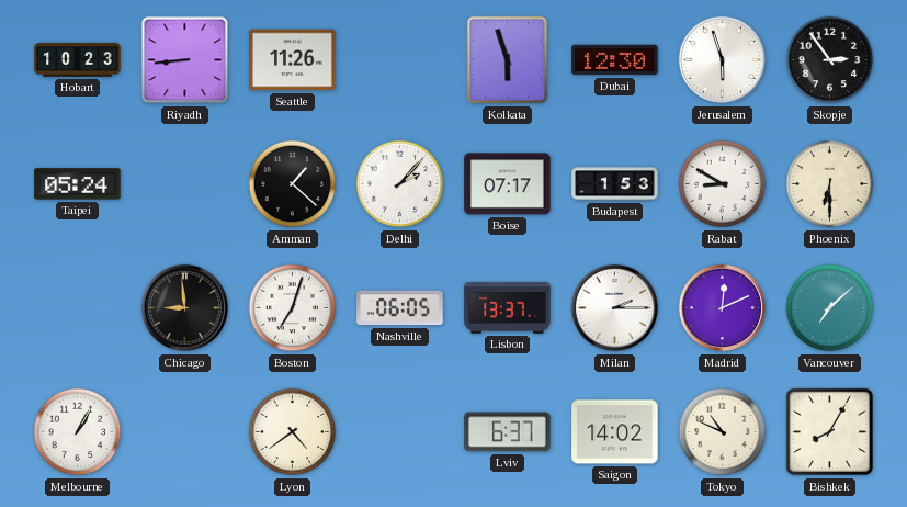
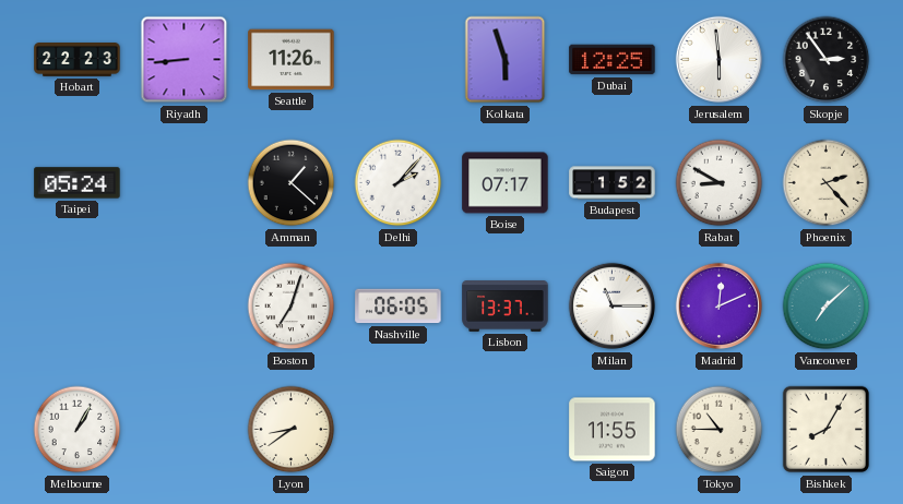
Hobart: 10:23 -> 22:23 (78, 60)
Dubai: 12:30 -> 12:25 (613, 60)
Jerusalem: 5:57 -> 5:59 (720, 60)
Budapest: 1:53 -> 1:52 (613, 183)
Phoenix: 6:30 -> 2:23 (827, 183)
Chicago: 8:59 -> none (185, 308)
Milan: 2:15 -> 11:15 (613, 307)
Lyon: 4:39 -> 8:39 (292, 430)
Lviv: 6:37 -> none (508, 432)
Saigon: 14:02 -> 11:55 (613, 430)
Tokyo: 10:49 -> 10:45 (720, 430)
